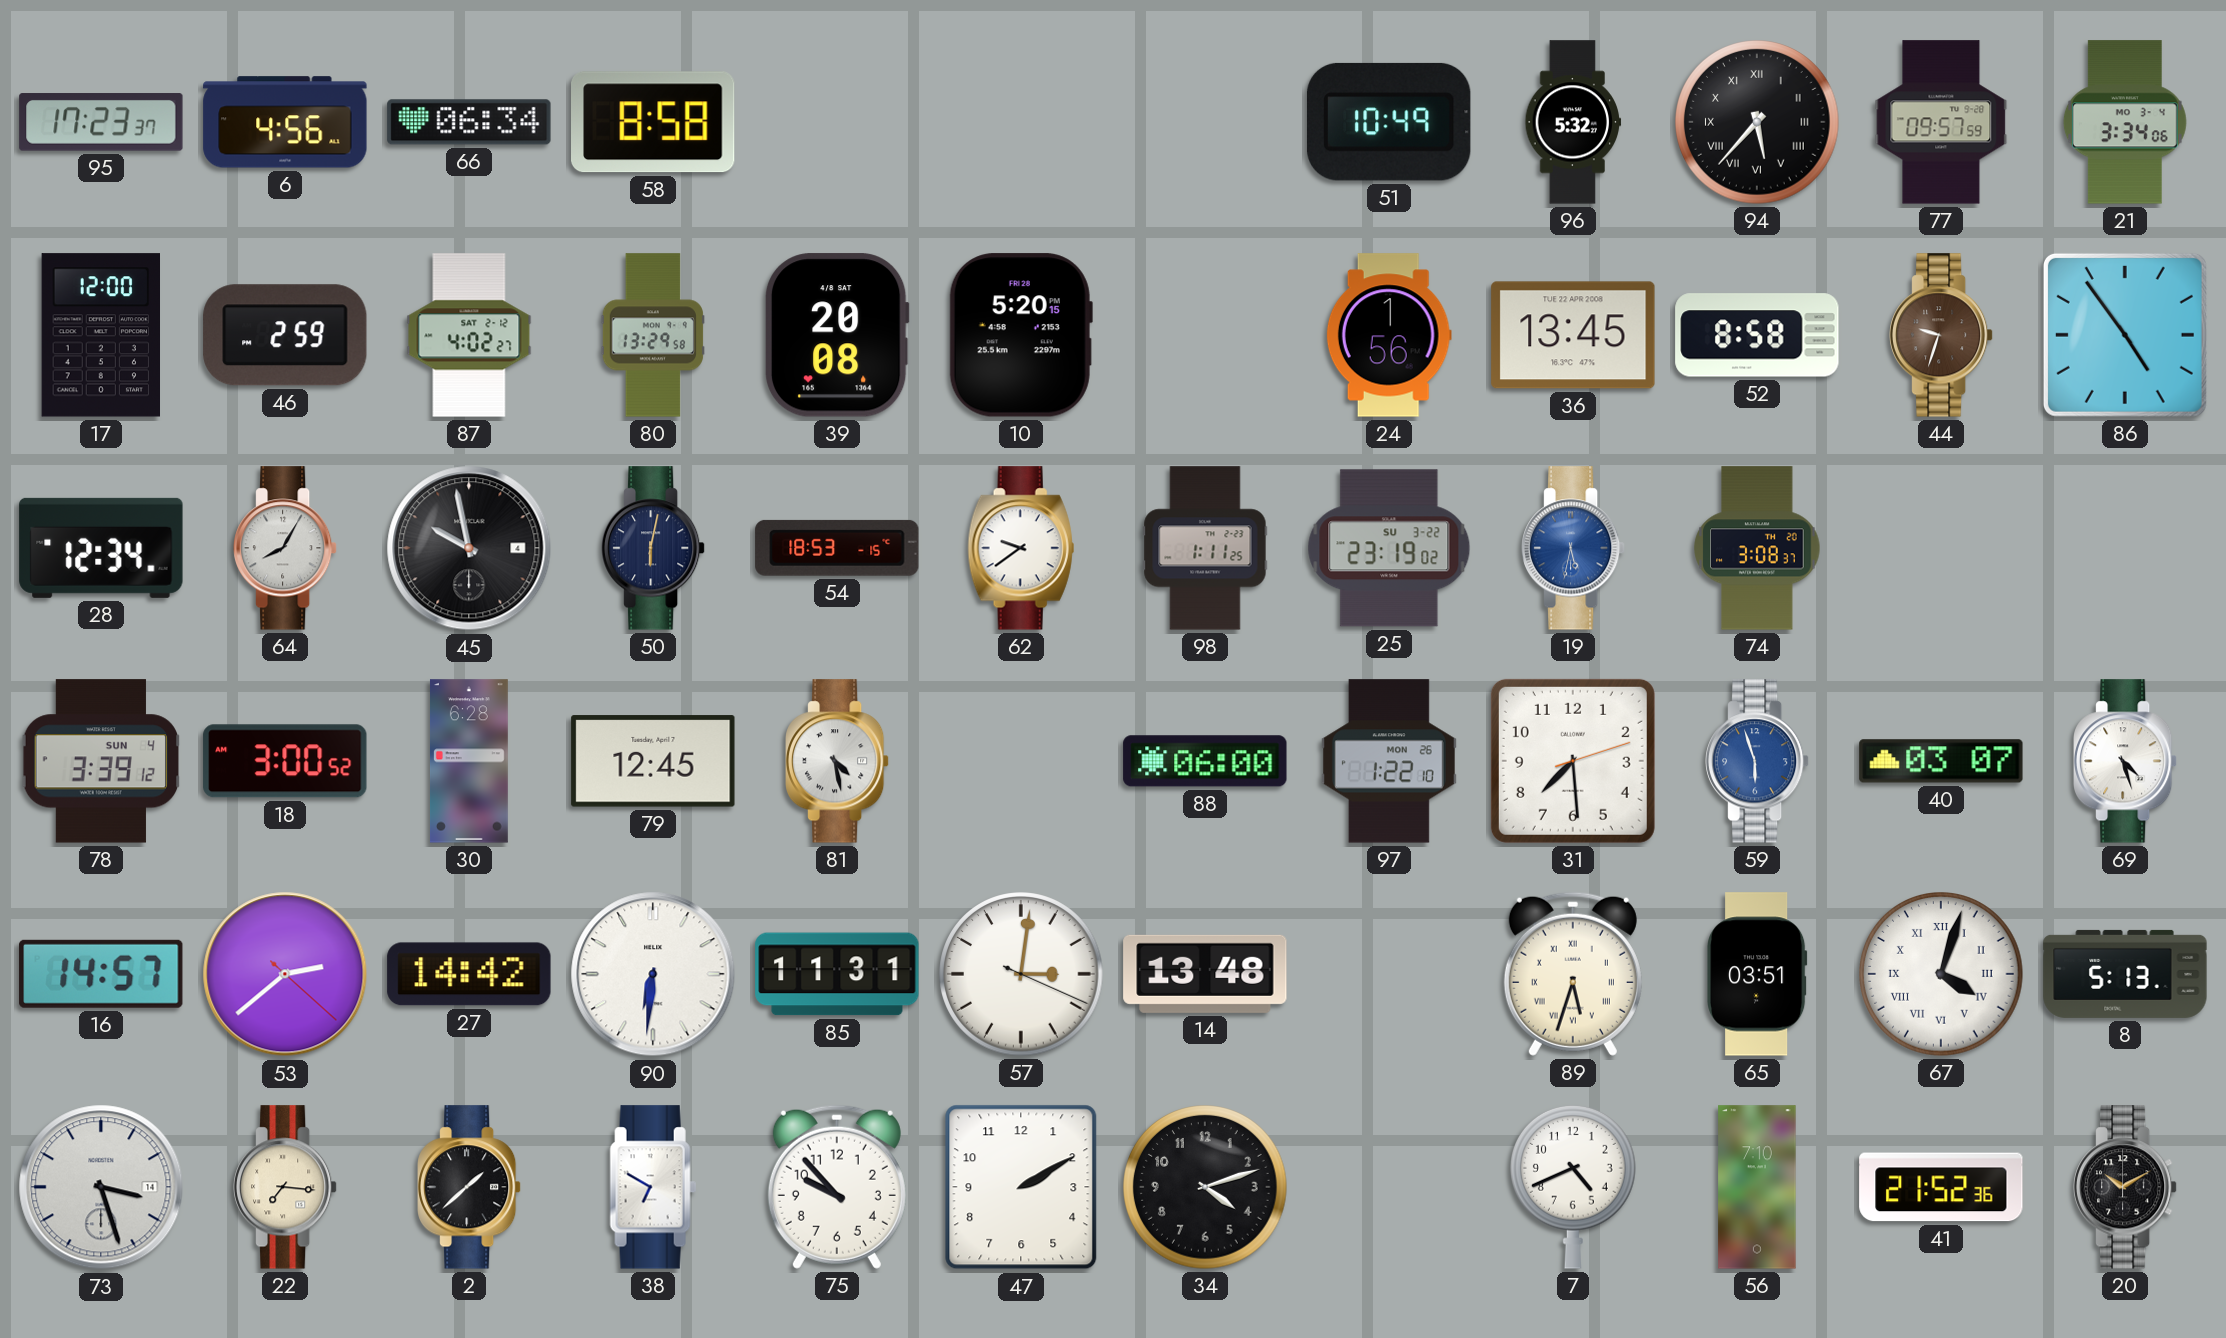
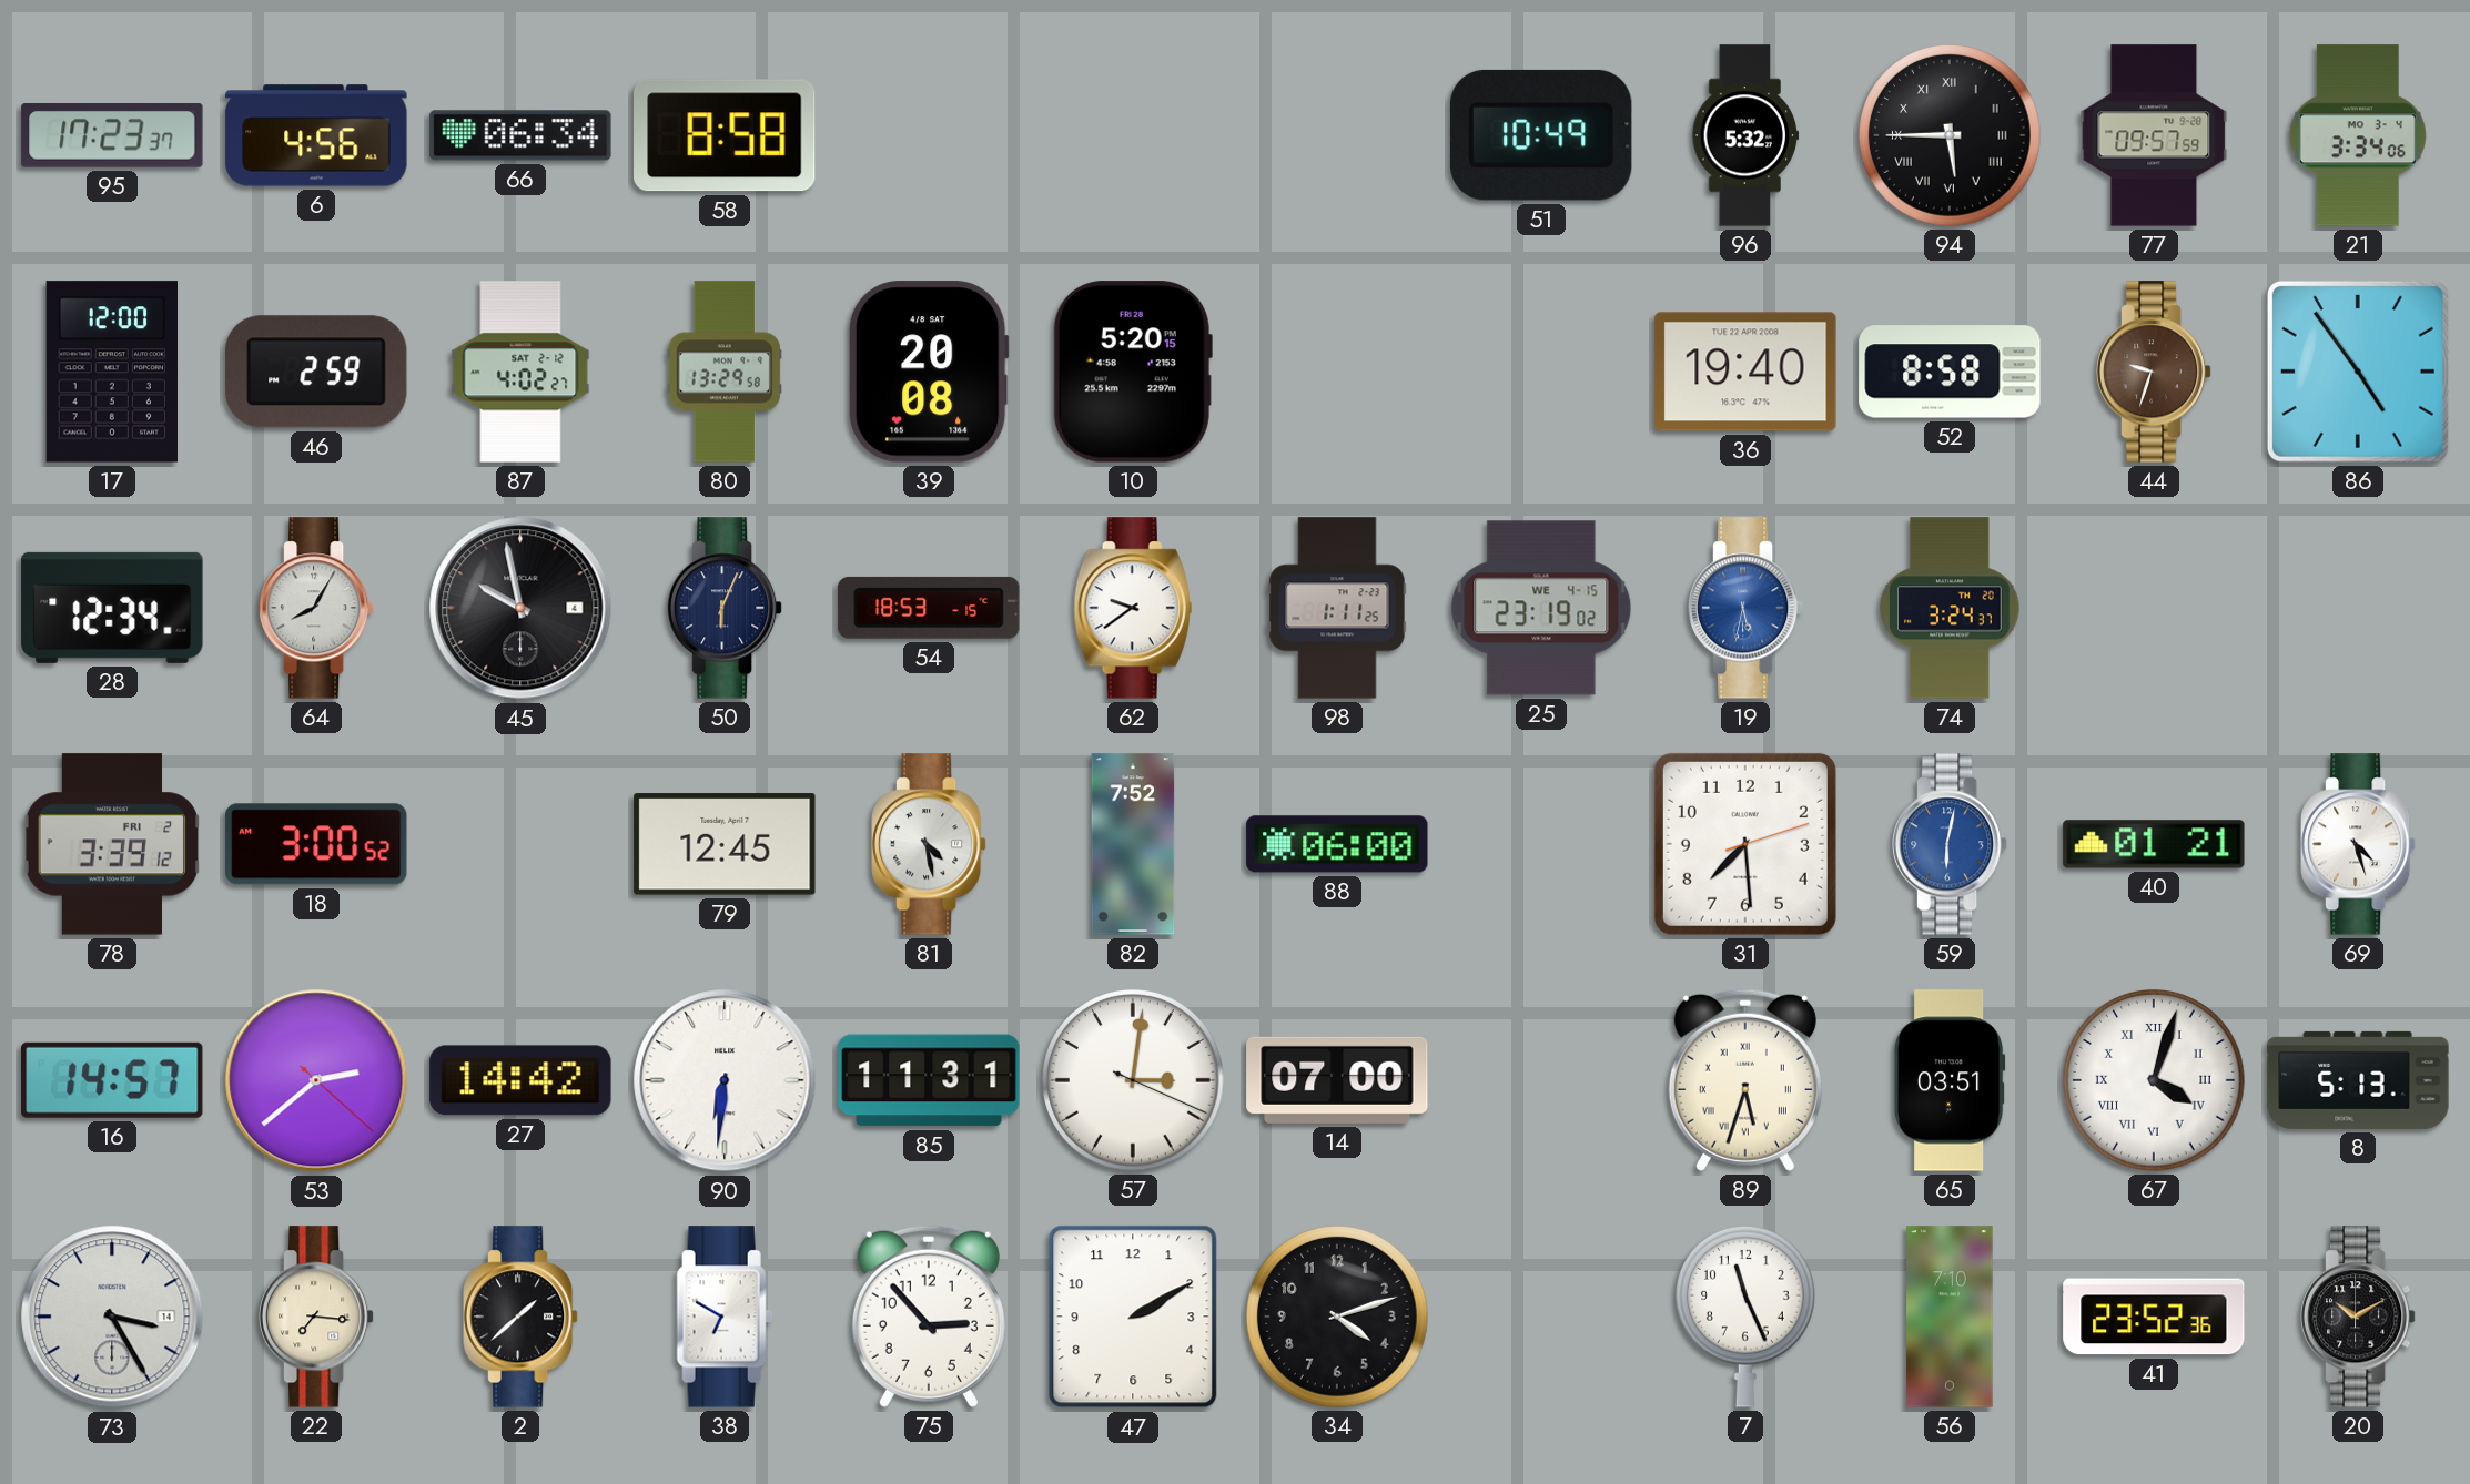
94: 5:37 -> 5:45 (1950, 135)
24: 1:56 -> none (1389, 335)
36: 13:45 -> 19:40 (1745, 372)
50: 6:02 -> 6:04 (725, 608)
25 date: SU 3-22 -> WE 4-15 (1541, 608)
74: 3:08 -> 3:24 (1950, 608)
78 date: SUN 4 -> FRI 2 (111, 844)
30: 6:28 -> none (469, 761)
82: none -> 7:52 (1133, 844)
97: 1:22 -> none (1389, 761)
59: 5:57 -> 6:02 (1950, 844)
40: 03:07 -> 01:21 (2154, 844)
14: 13:48 -> 07:00 (1337, 1080)
73: 3:27 -> 3:25 (112, 1317)
75: 9:53 -> 2:53 (929, 1317)
7: 4:41 -> 11:26 (1747, 1317)
41: 21:52 -> 23:52 (2154, 1317)
